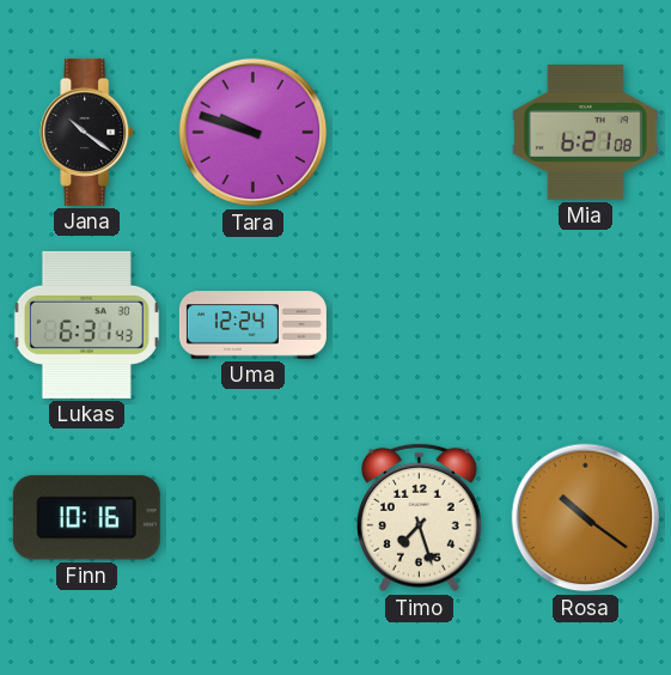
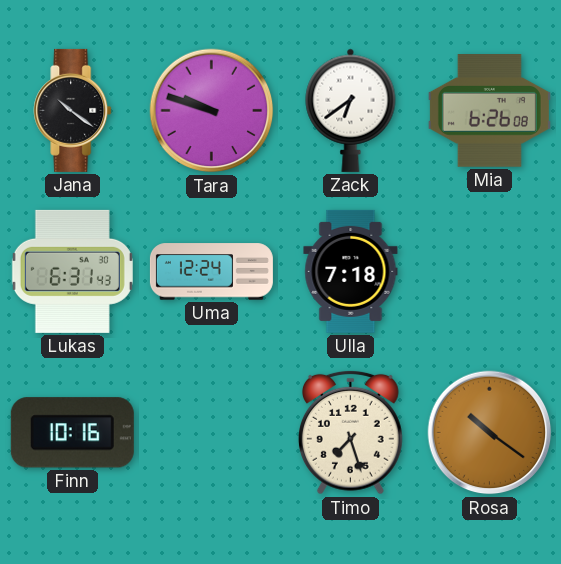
Zack: none -> 6:39 (351, 110)
Mia: 6:21 -> 6:26 (489, 111)
Ulla: none -> 7:18 (351, 271)
